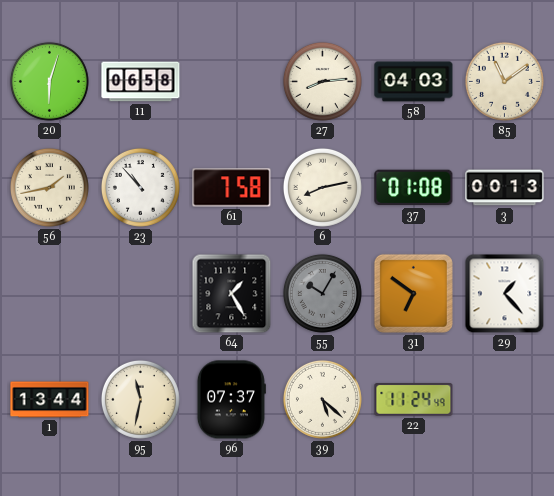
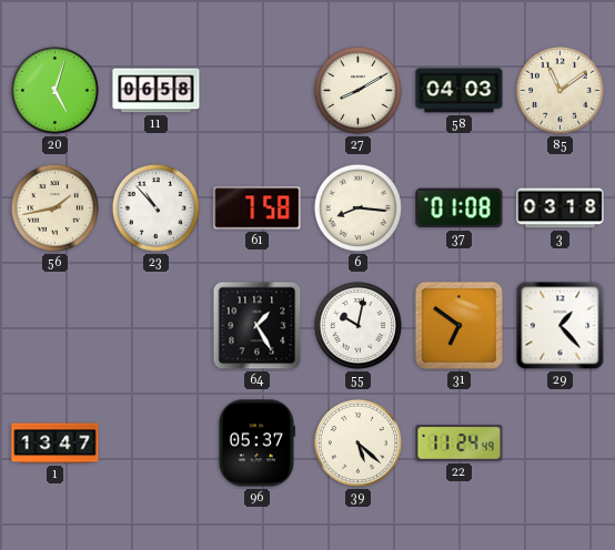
20: 6:03 -> 5:03 (54, 90)
27: 8:14 -> 8:10 (357, 90)
6: 8:13 -> 8:16 (357, 207)
3: 00:13 -> 03:18 (561, 208)
55: 10:05 -> 10:02 (357, 325)
55 dial: grey -> white (357, 325)
1: 13:44 -> 13:47 (56, 444)
95: 11:32 -> none (140, 399)
96: 07:37 -> 05:37 (256, 444)
